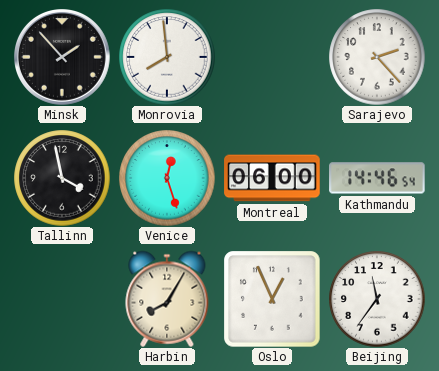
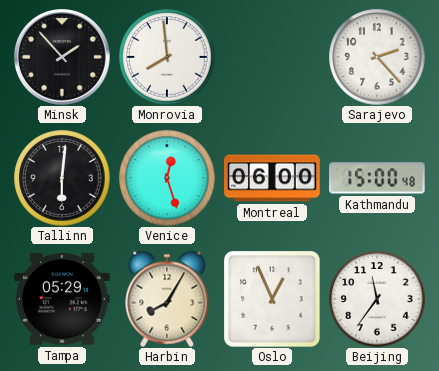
Tallinn: 3:58 -> 6:01 (62, 178)
Kathmandu: 14:46 -> 15:00 (377, 178)
Tampa: none -> 05:29 (62, 299)
